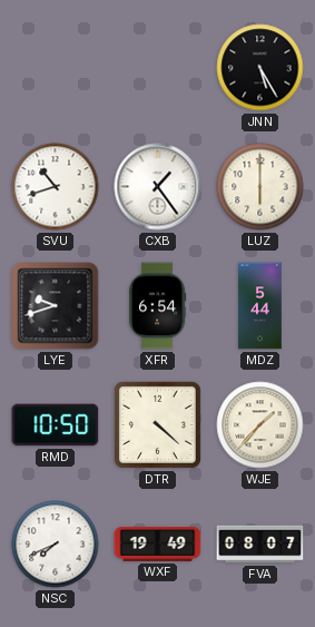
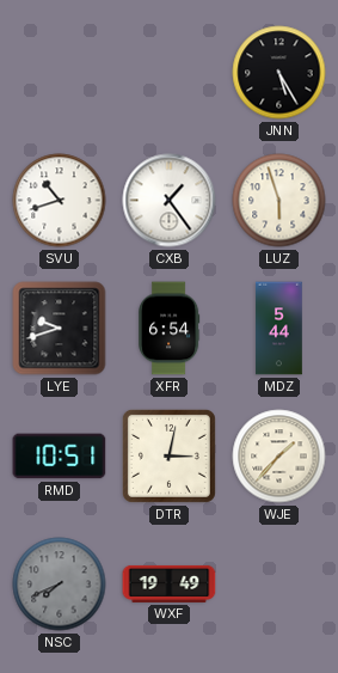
LUZ: 6:00 -> 5:57 (279, 201)
RMD: 10:50 -> 10:51 (60, 457)
DTR: 4:22 -> 3:02 (168, 455)
NSC dial: white -> grey (60, 585)
FVA: 08:07 -> none (260, 545)
